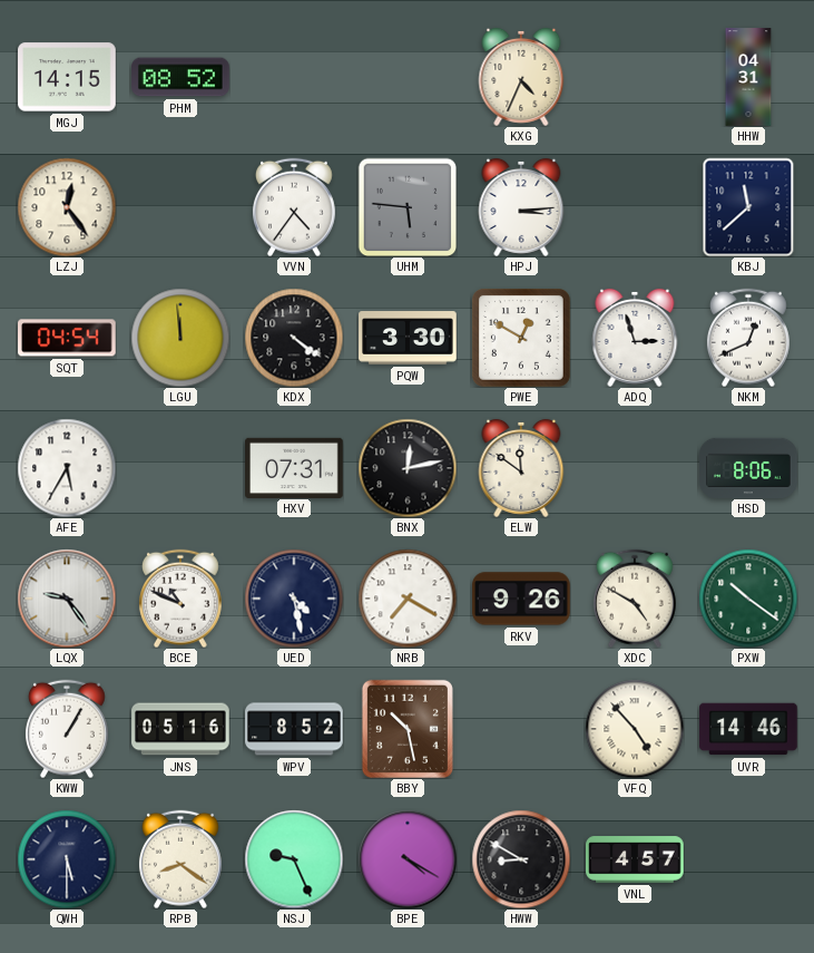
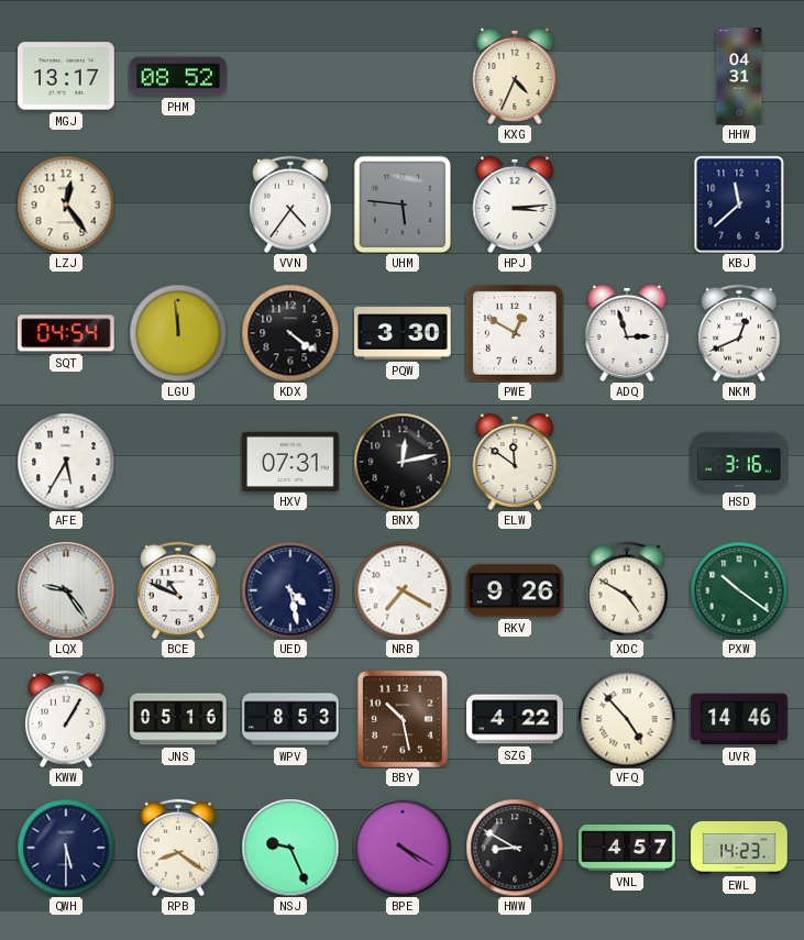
MGJ: 14:15 -> 13:17 (67, 76)
HSD: 8:06 -> 3:16 (739, 461)
WPV: 8:52 -> 8:53 (290, 719)
SZG: none -> 4:22 (515, 719)
EWL: none -> 14:23 (739, 848)
